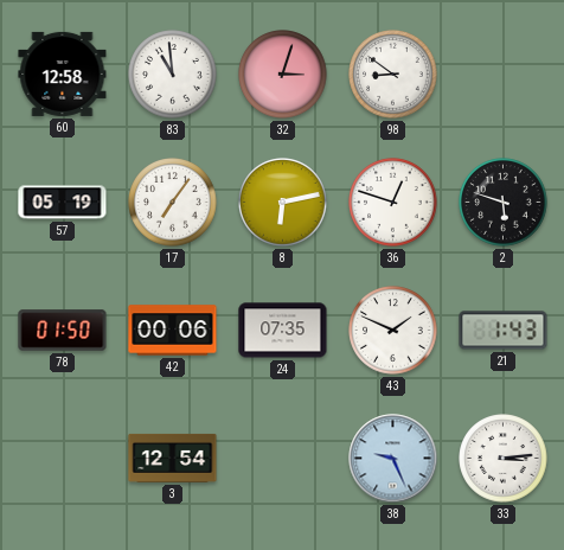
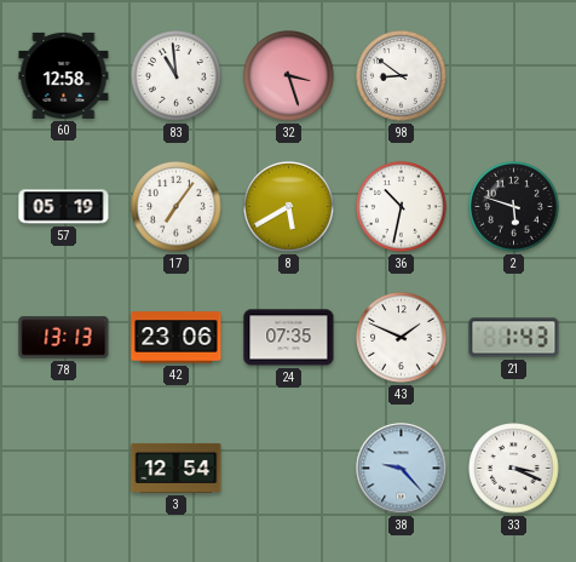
32: 3:03 -> 3:27 (289, 76)
8: 6:13 -> 5:40 (289, 207)
36: 12:48 -> 10:32 (402, 207)
78: 01:50 -> 13:13 (64, 338)
42: 00:06 -> 23:06 (177, 338)
38: 9:26 -> 9:23 (402, 469)
33: 3:14 -> 3:19 (514, 469)
